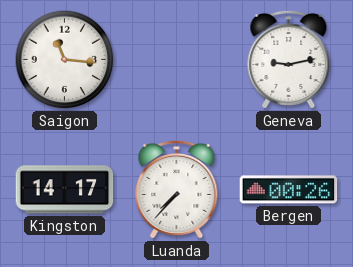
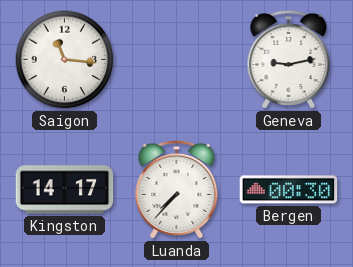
Bergen: 00:26 -> 00:30 (289, 190)
